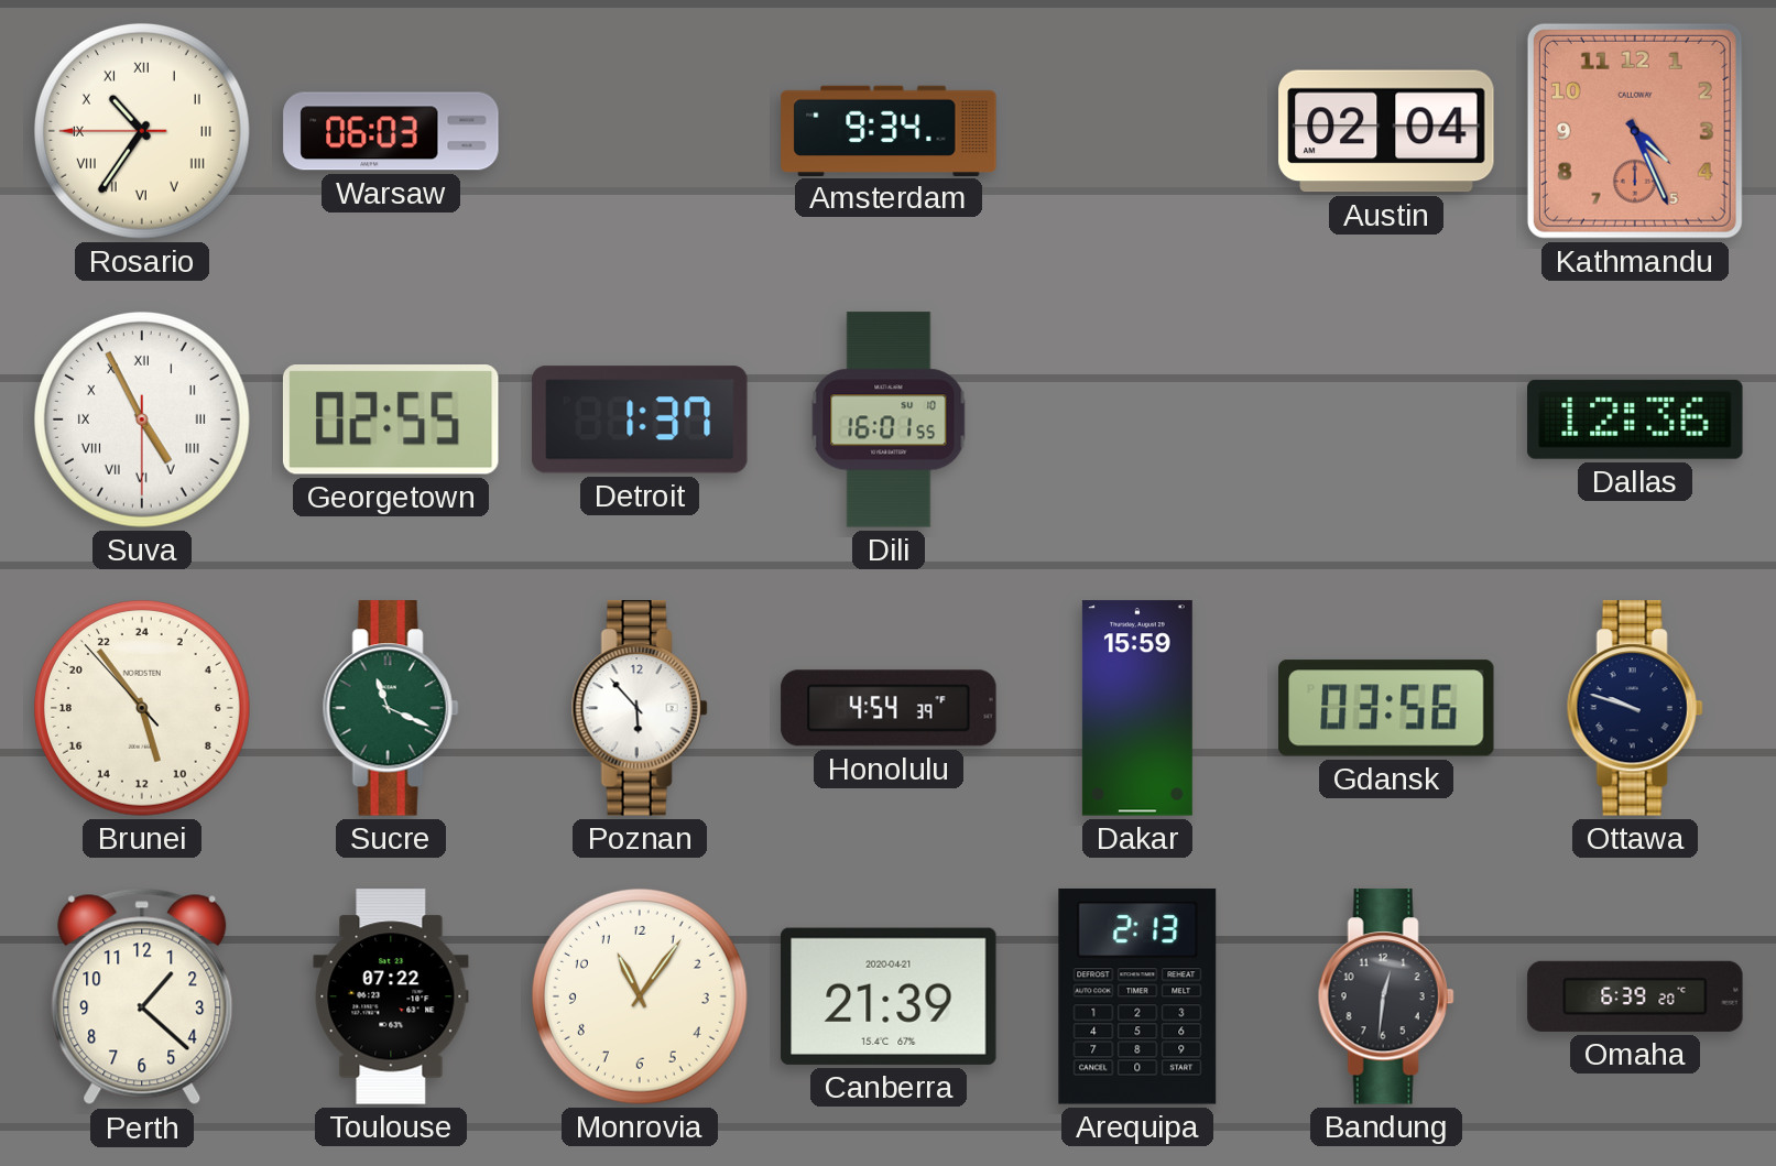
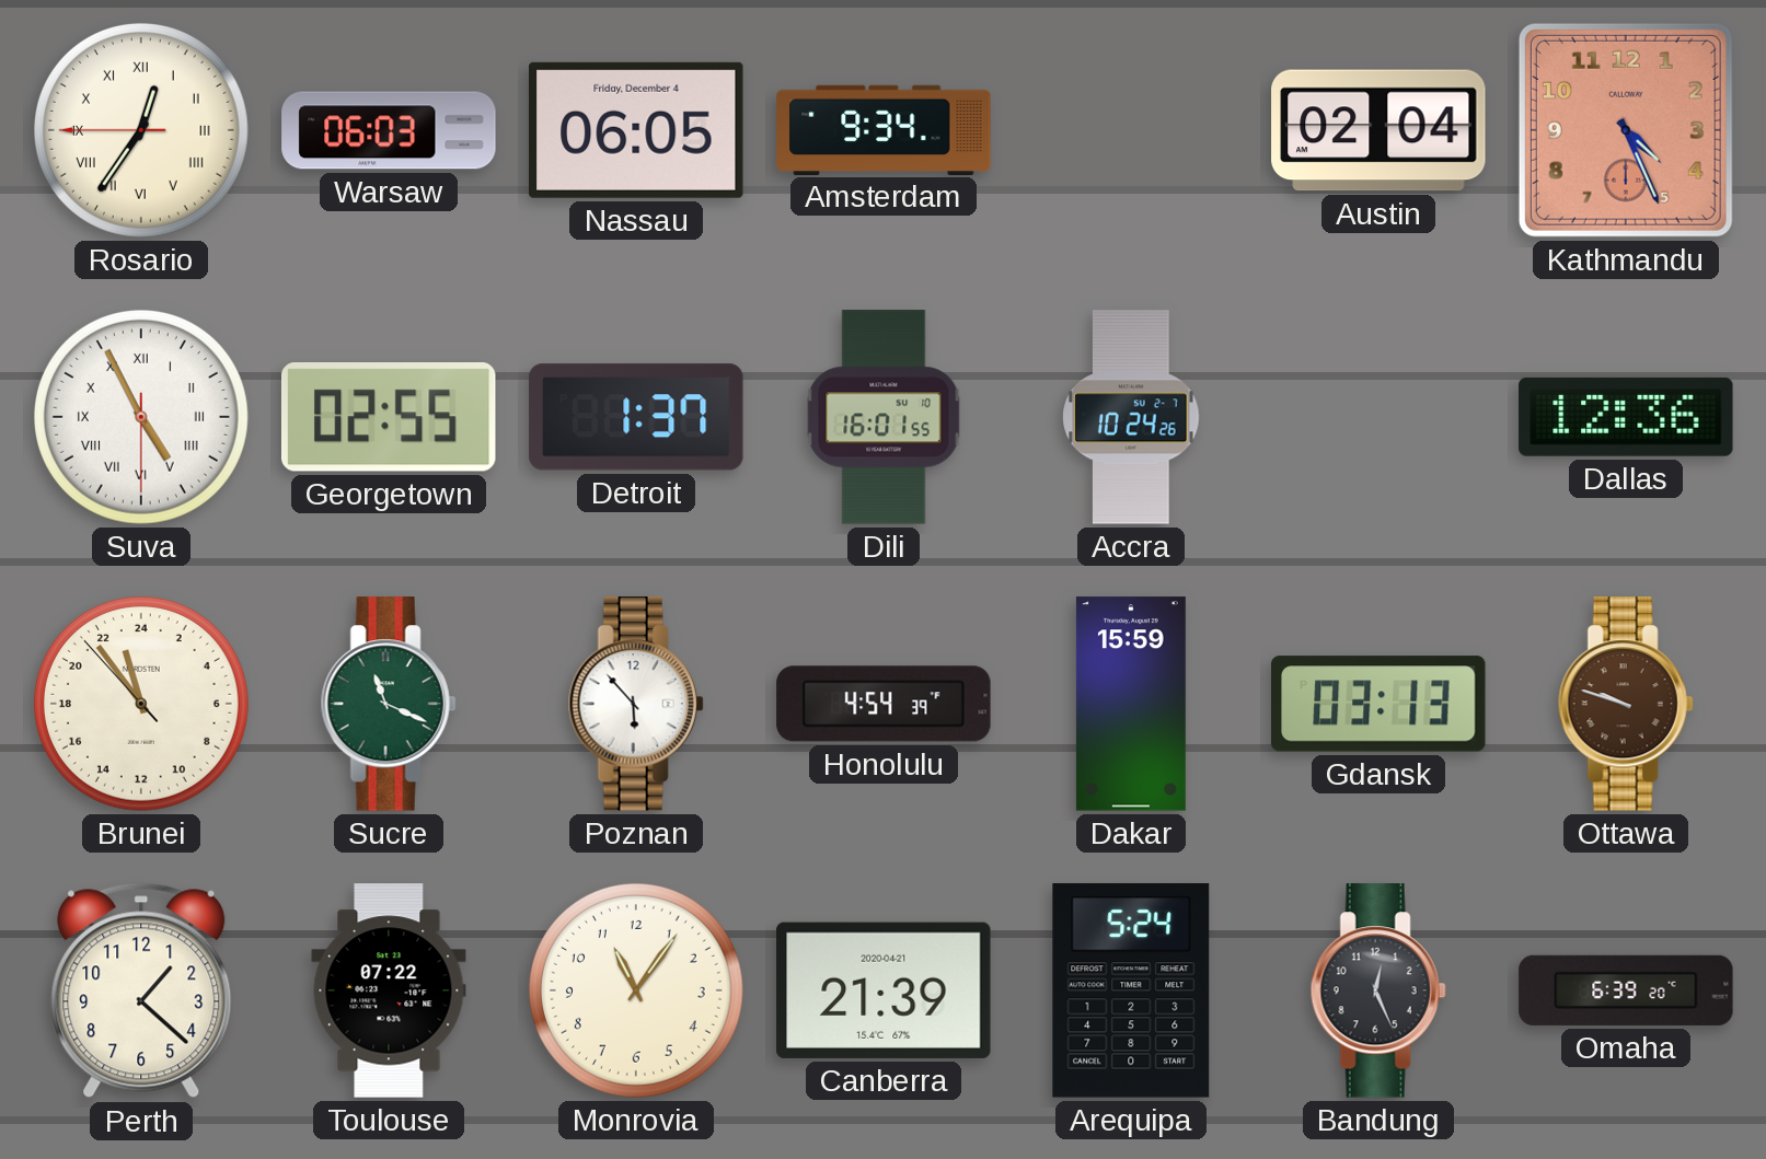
Rosario: 10:35 -> 12:35 (141, 130)
Nassau: none -> 06:05 (637, 130)
Accra: none -> 10:24 (1131, 417)
Brunei: 10:53 -> 22:53 (141, 704)
Gdansk: 03:56 -> 03:13 (1380, 704)
Ottawa dial: navy -> brown (1626, 704)
Arequipa: 2:13 -> 5:24 (1131, 990)
Bandung: 12:31 -> 12:26 (1378, 990)
